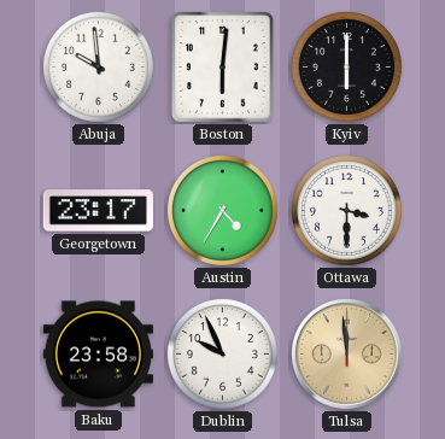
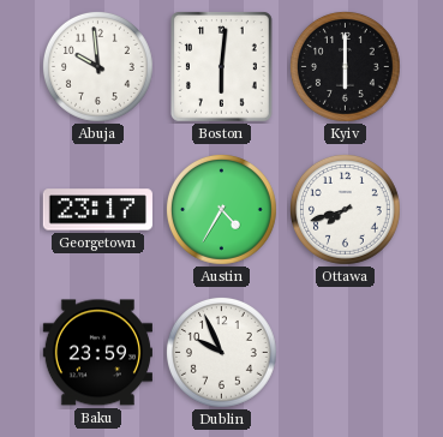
Ottawa: 3:30 -> 7:42 (346, 210)
Baku: 23:58 -> 23:59 (97, 353)
Tulsa: 11:59 -> none (346, 353)
